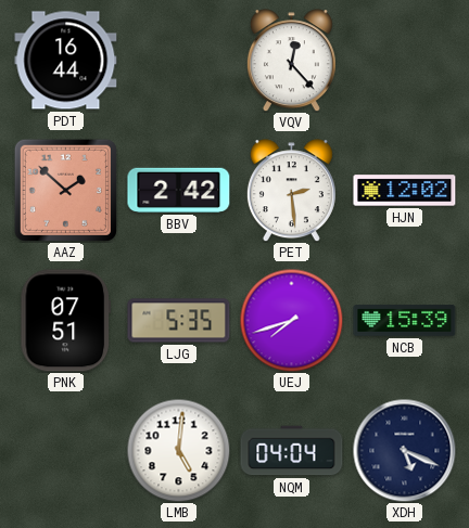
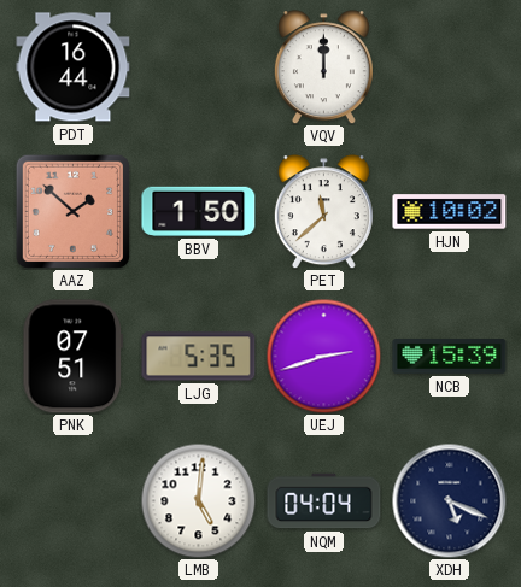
VQV: 12:23 -> 12:00 (323, 67)
BBV: 2:42 -> 1:50 (199, 211)
PET: 2:29 -> 11:38 (323, 212)
HJN: 12:02 -> 10:02 (450, 212)
UEJ: 7:42 -> 2:42 (323, 356)
